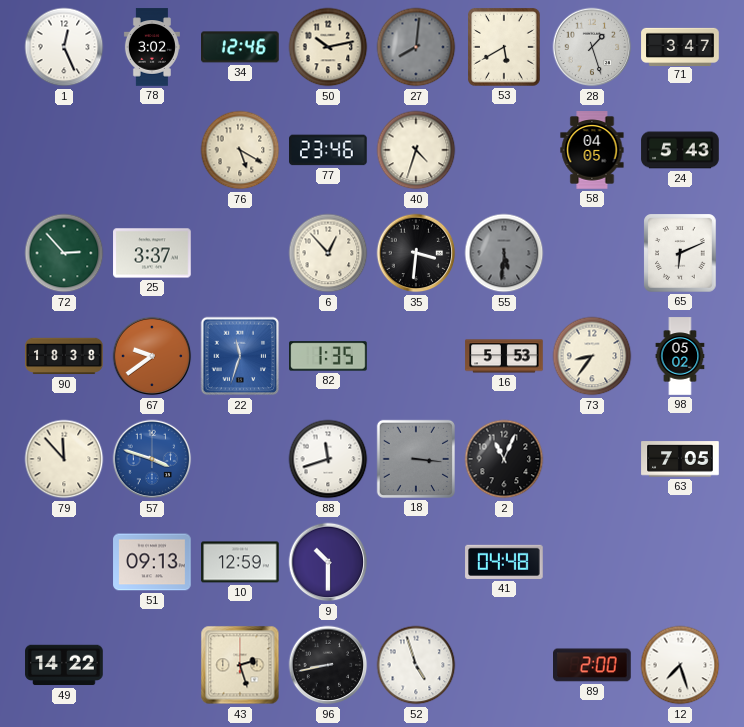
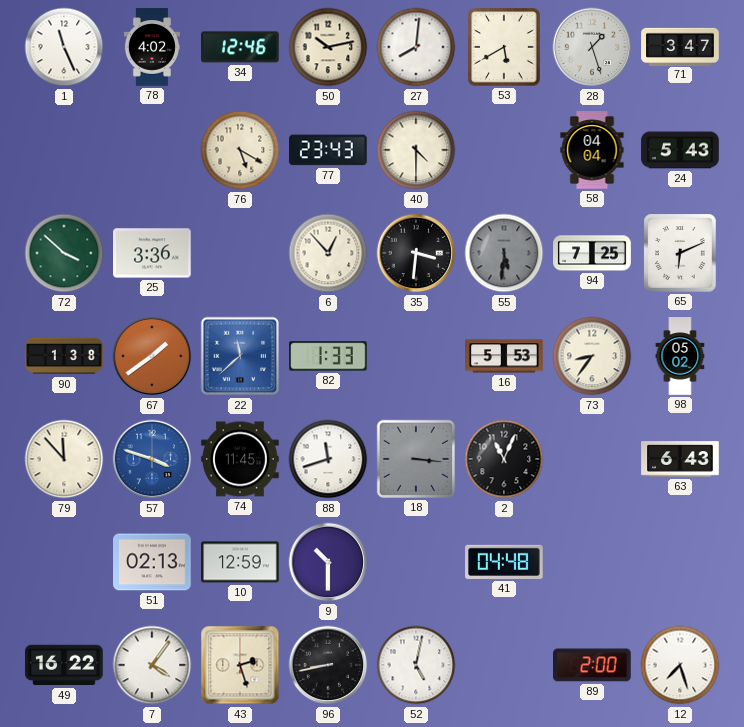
1: 12:26 -> 11:26 (64, 47)
78: 3:02 -> 4:02 (152, 47)
27 dial: grey -> white (416, 47)
77: 23:46 -> 23:43 (328, 150)
40: 4:33 -> 4:30 (416, 150)
58: 04:05 -> 04:04 (592, 150)
72: 2:53 -> 3:52 (64, 253)
25: 3:37 -> 3:36 (152, 253)
94: none -> 7:25 (592, 253)
90: 18:38 -> 1:38 (64, 356)
67: 9:39 -> 1:39 (152, 356)
22: 11:33 -> 11:38 (240, 356)
82: 1:35 -> 1:33 (328, 356)
74: none -> 11:45 (240, 459)
63: 7:05 -> 6:43 (680, 459)
51: 09:13 -> 02:13 (152, 562)
49: 14:22 -> 16:22 (64, 665)
7: none -> 4:06 (152, 665)
52: 4:57 -> 5:02 (416, 665)
